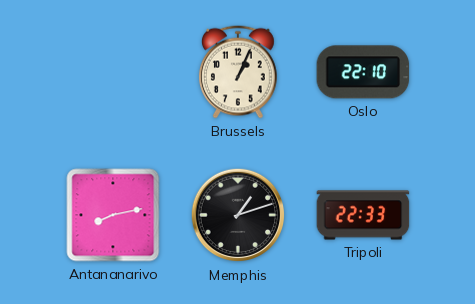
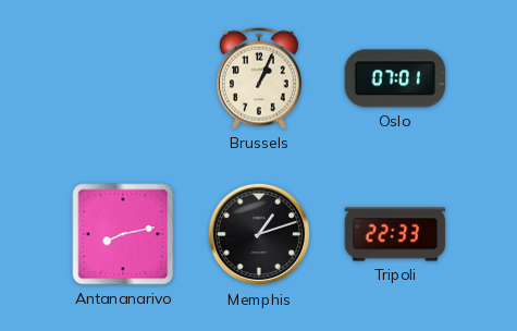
Oslo: 22:10 -> 07:01 (395, 78)
